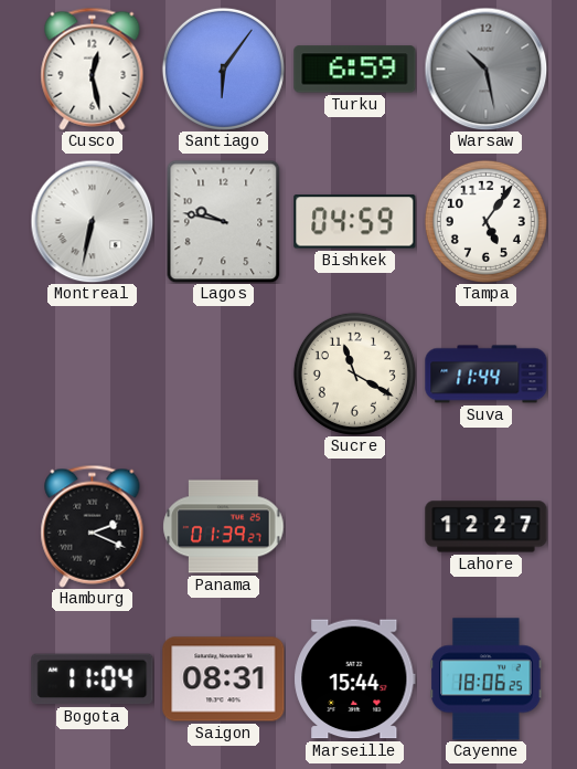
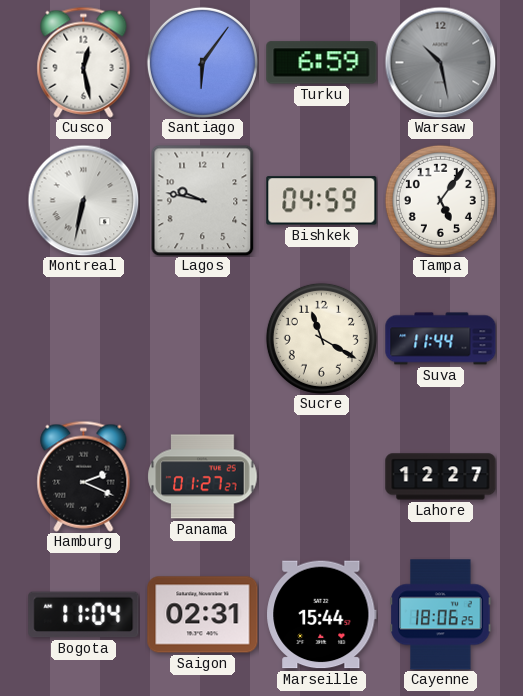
Panama: 01:39 -> 01:27 (203, 477)
Saigon: 08:31 -> 02:31 (203, 615)
